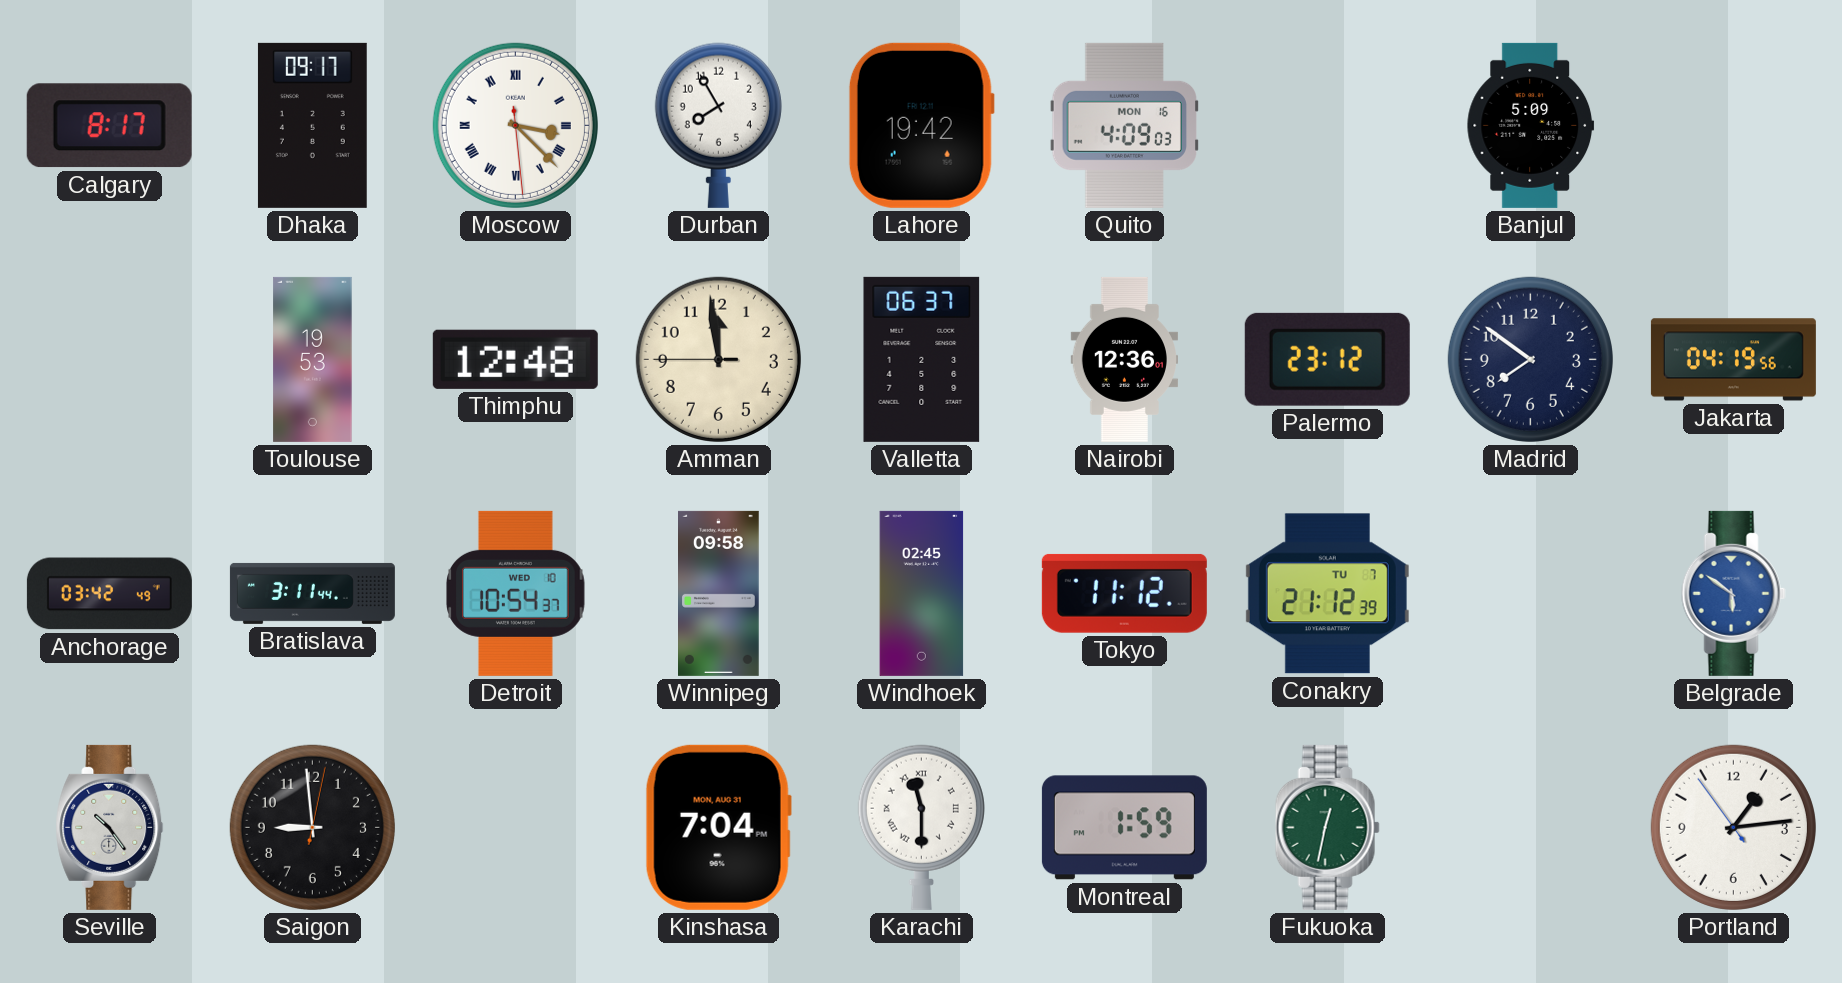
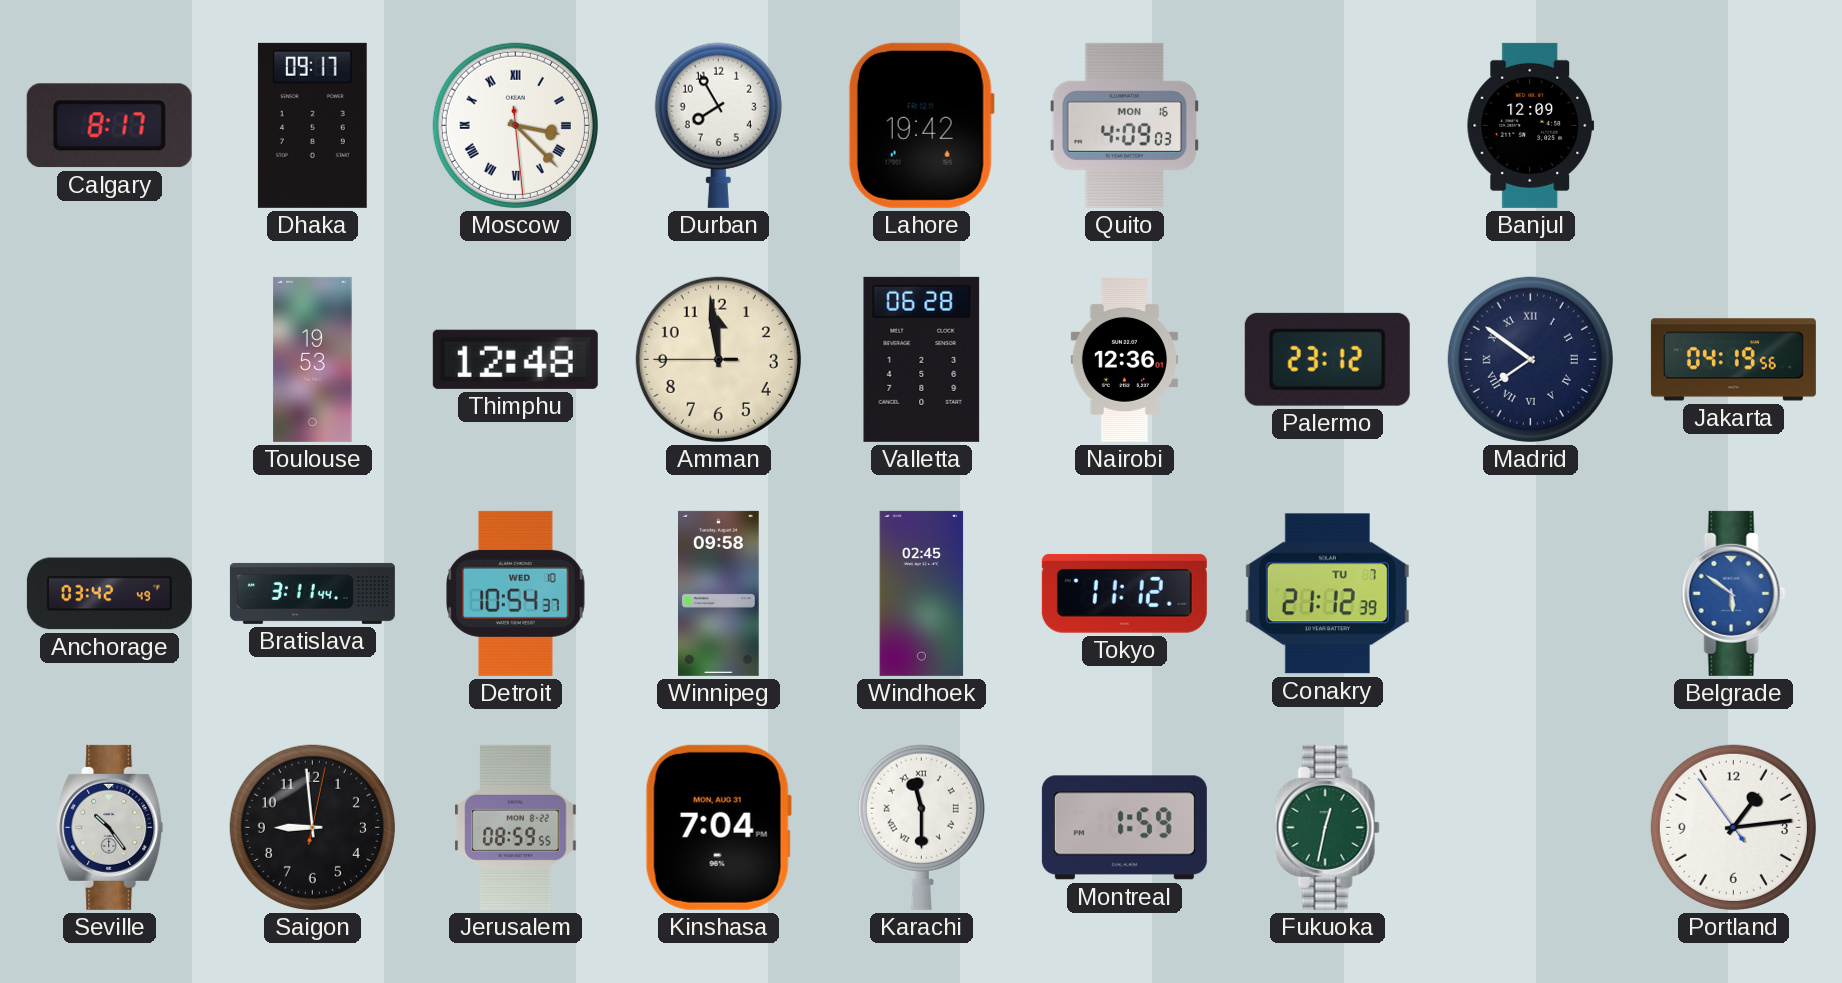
Banjul: 5:09 -> 12:09 (1531, 125)
Valletta: 06:37 -> 06:28 (922, 359)
Madrid numerals: Arabic -> Roman (1530, 359)
Jerusalem: none -> 08:59 (516, 827)
